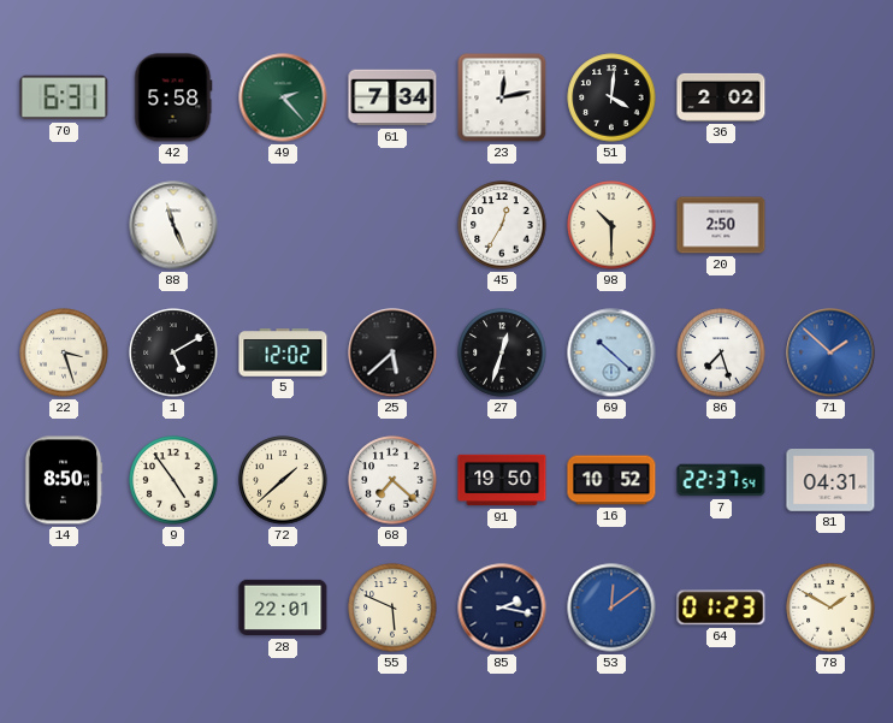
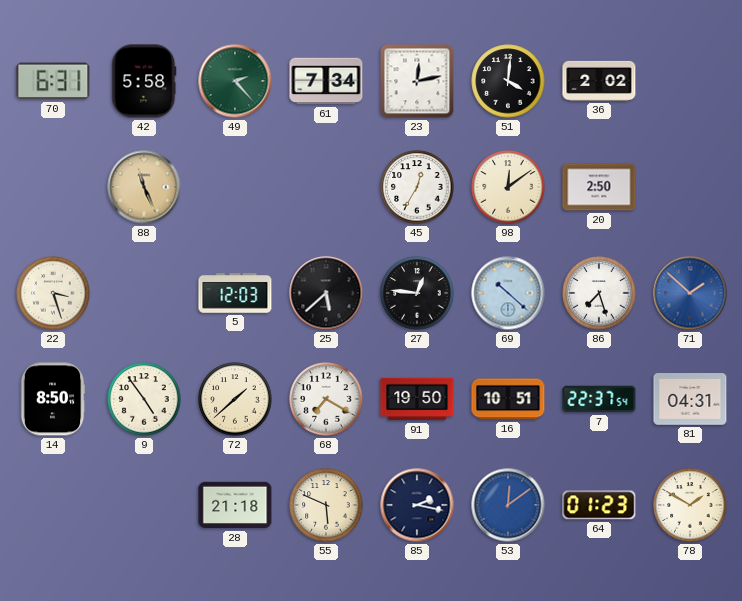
88 dial: white -> champagne (144, 187)
98: 10:30 -> 12:09 (508, 187)
1: 5:10 -> none (173, 352)
5: 12:02 -> 12:03 (235, 293)
27: 12:33 -> 12:46 (417, 293)
68: 7:22 -> 7:20 (326, 399)
16: 10:52 -> 10:51 (508, 399)
28: 22:01 -> 21:18 (235, 505)
